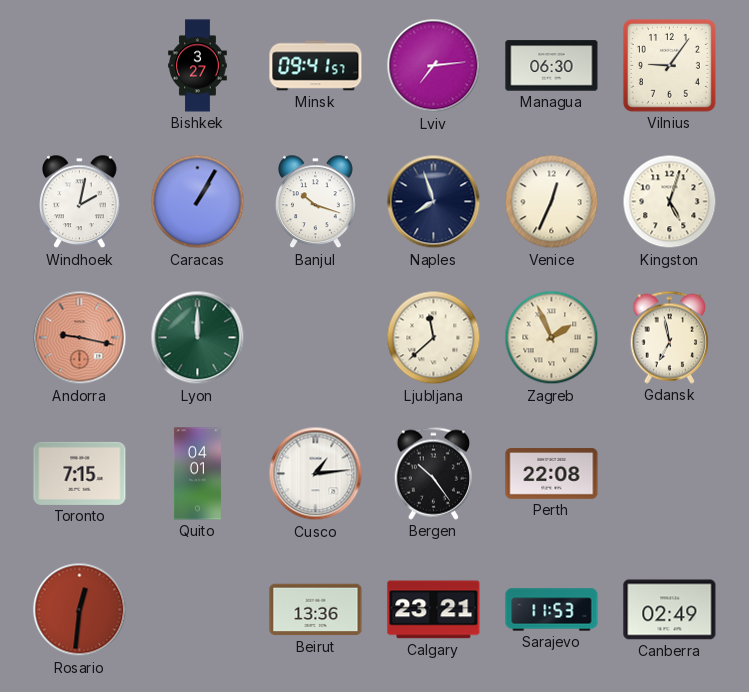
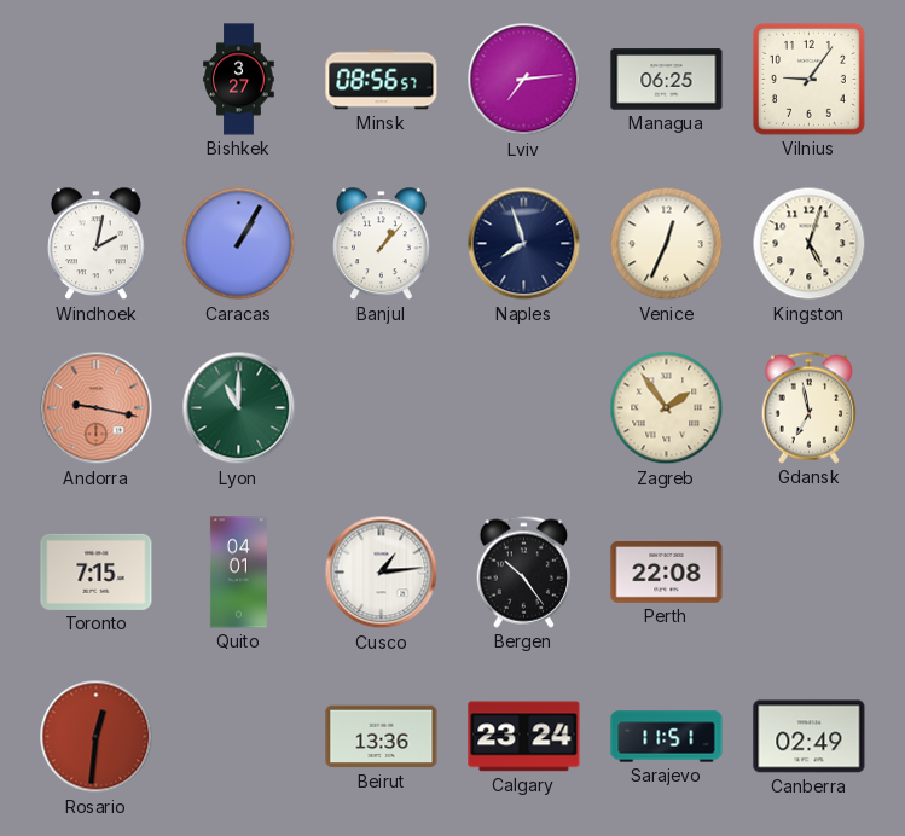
Minsk: 09:41 -> 08:56 (382, 80)
Managua: 06:30 -> 06:25 (667, 80)
Banjul: 10:18 -> 1:07 (382, 244)
Lyon: 12:00 -> 11:00 (239, 408)
Ljubljana: 11:38 -> none (434, 338)
Zagreb: 1:56 -> 1:54 (667, 408)
Calgary: 23:21 -> 23:24 (524, 737)
Sarajevo: 11:53 -> 11:51 (667, 737)
